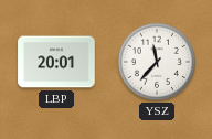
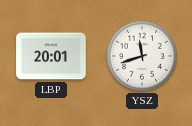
YSZ: 11:37 -> 11:42 (142, 56)
